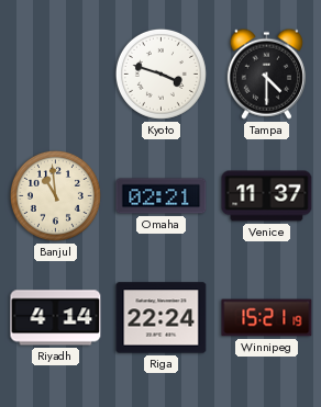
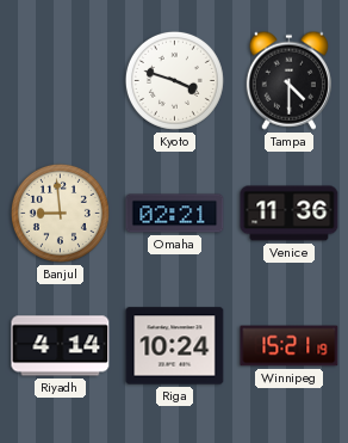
Banjul: 10:59 -> 8:59 (60, 213)
Venice: 11:37 -> 11:36 (290, 214)
Riga: 22:24 -> 10:24 (175, 346)
